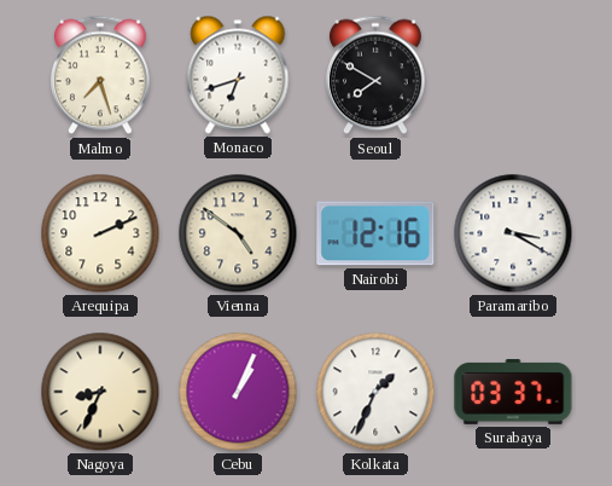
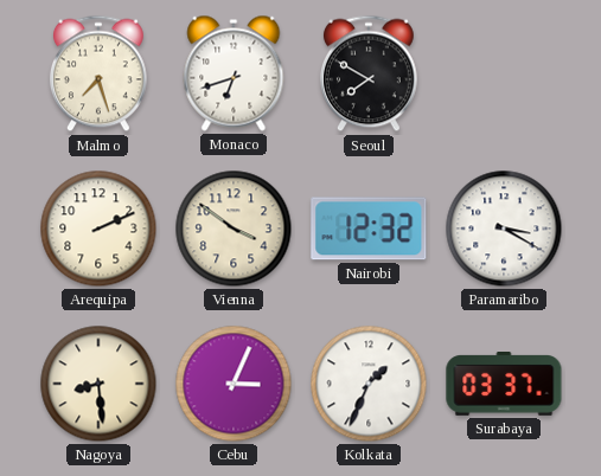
Vienna: 4:51 -> 3:51 (234, 229)
Nairobi: 12:16 -> 12:32 (369, 229)
Nagoya: 8:34 -> 8:29 (98, 384)
Cebu: 1:04 -> 3:04 (234, 384)
